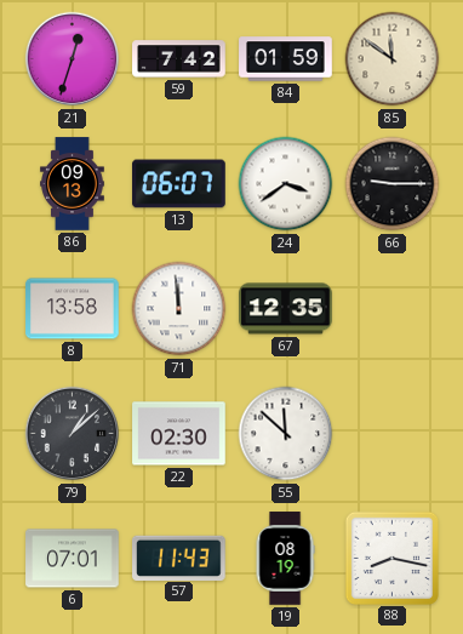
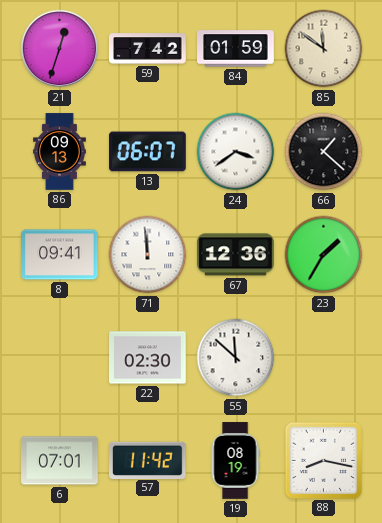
66: 9:15 -> 1:22 (324, 152)
8: 13:58 -> 09:41 (60, 255)
67: 12:35 -> 12:36 (236, 255)
23: none -> 1:35 (324, 255)
79: 1:08 -> none (73, 434)
57: 11:43 -> 11:42 (148, 460)
